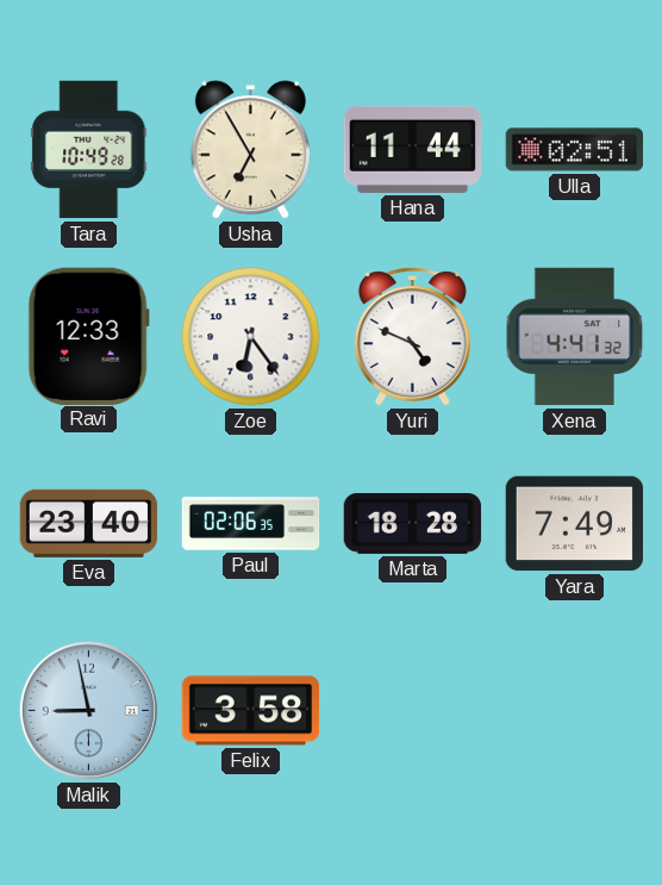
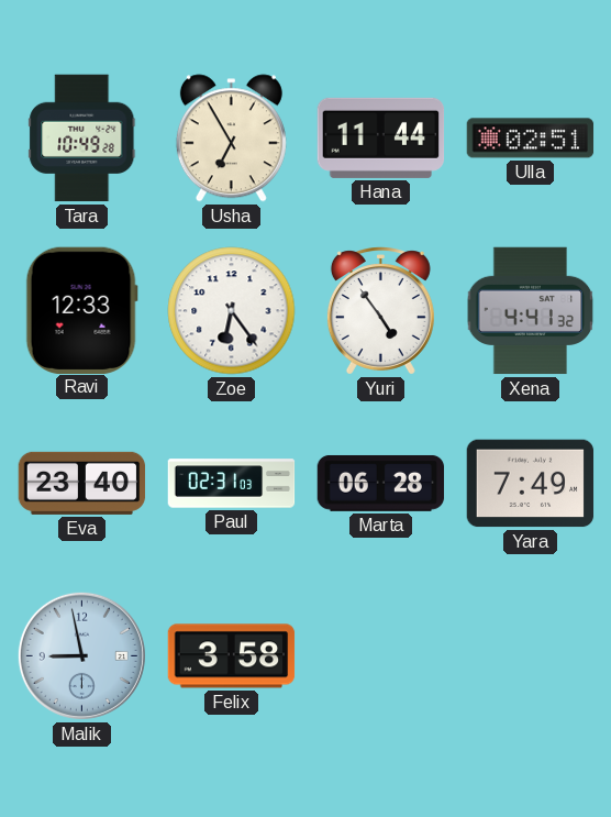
Yuri: 4:49 -> 4:54 (380, 311)
Paul: 02:06 -> 02:31 (232, 484)
Marta: 18:28 -> 06:28 (381, 483)
